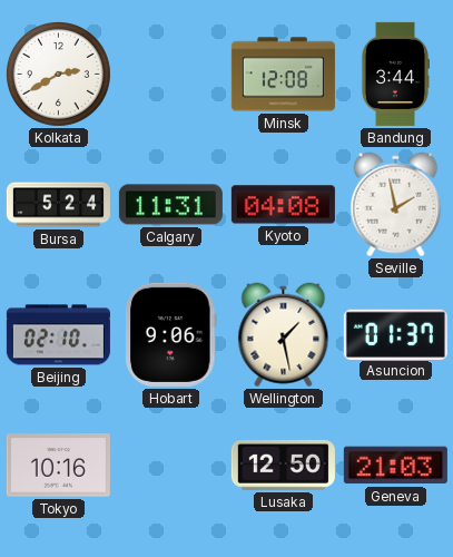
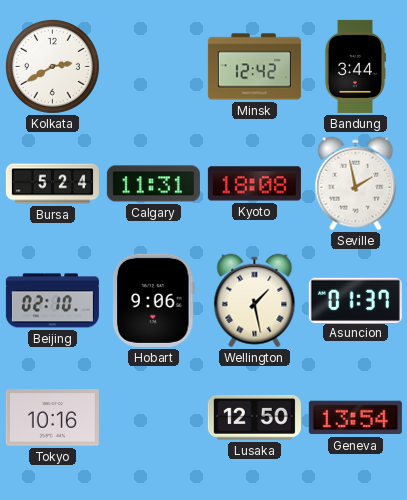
Minsk: 12:08 -> 12:42 (254, 67)
Kyoto: 04:08 -> 18:08 (254, 184)
Geneva: 21:03 -> 13:54 (355, 418)
